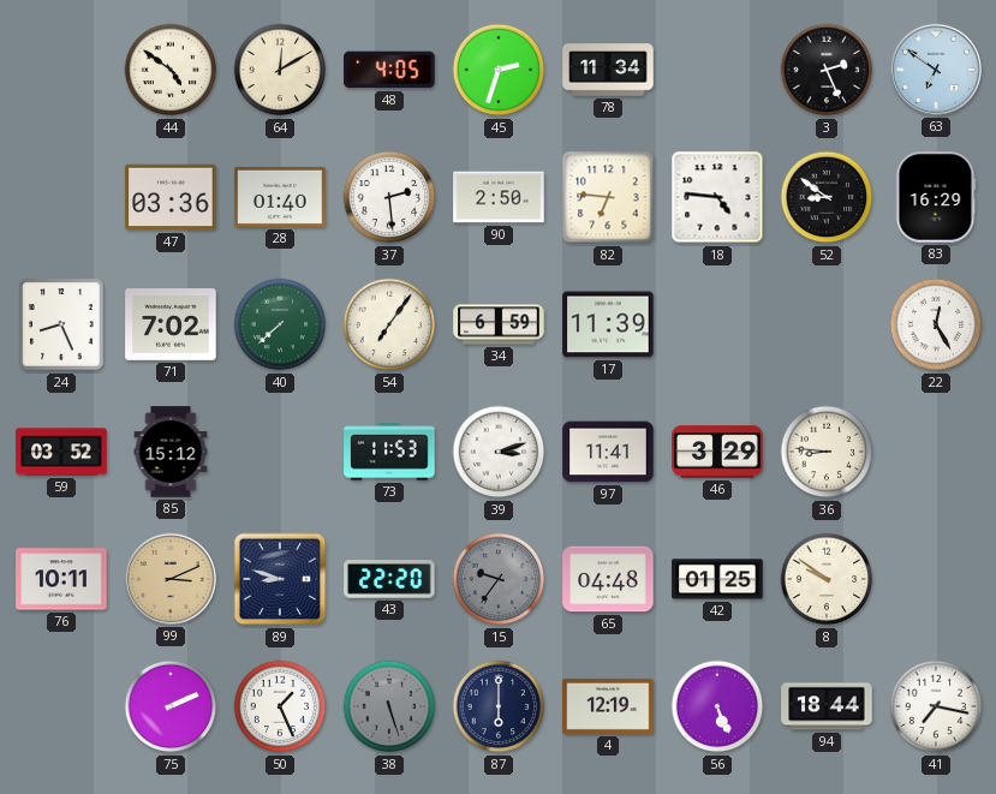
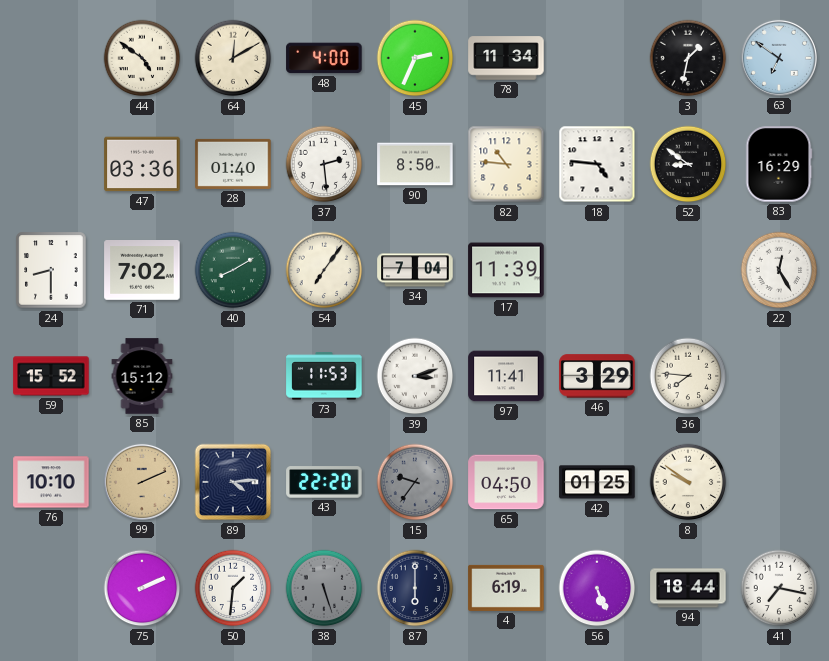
48: 4:05 -> 4:00 (324, 58)
45: 2:33 -> 2:34 (415, 58)
3: 2:26 -> 1:32 (688, 58)
90: 2:50 -> 8:50 (415, 164)
82: 6:46 -> 10:46 (506, 164)
24: 8:26 -> 8:30 (51, 270)
40: 7:38 -> 8:10 (233, 270)
34: 6:59 -> 7:04 (415, 270)
59: 03:52 -> 15:52 (51, 376)
36: 8:46 -> 7:46 (688, 376)
76: 10:11 -> 10:10 (51, 482)
99: 3:11 -> 2:11 (142, 482)
89: 8:48 -> 4:14 (233, 482)
65: 04:48 -> 04:50 (506, 482)
50: 1:26 -> 1:31 (233, 588)
4: 12:19 -> 6:19 (506, 588)
